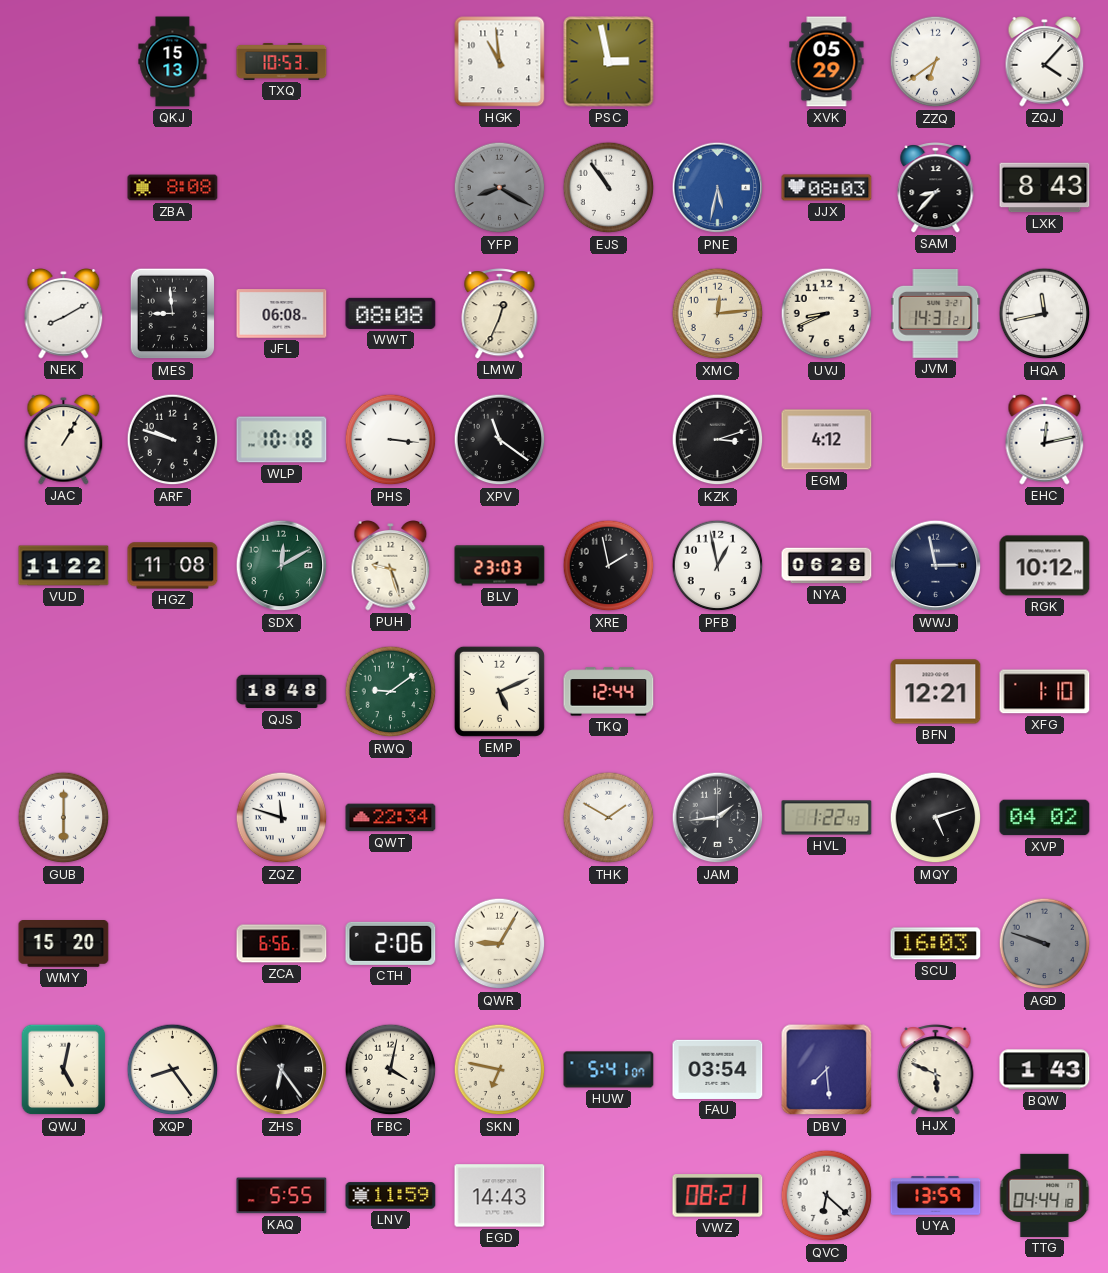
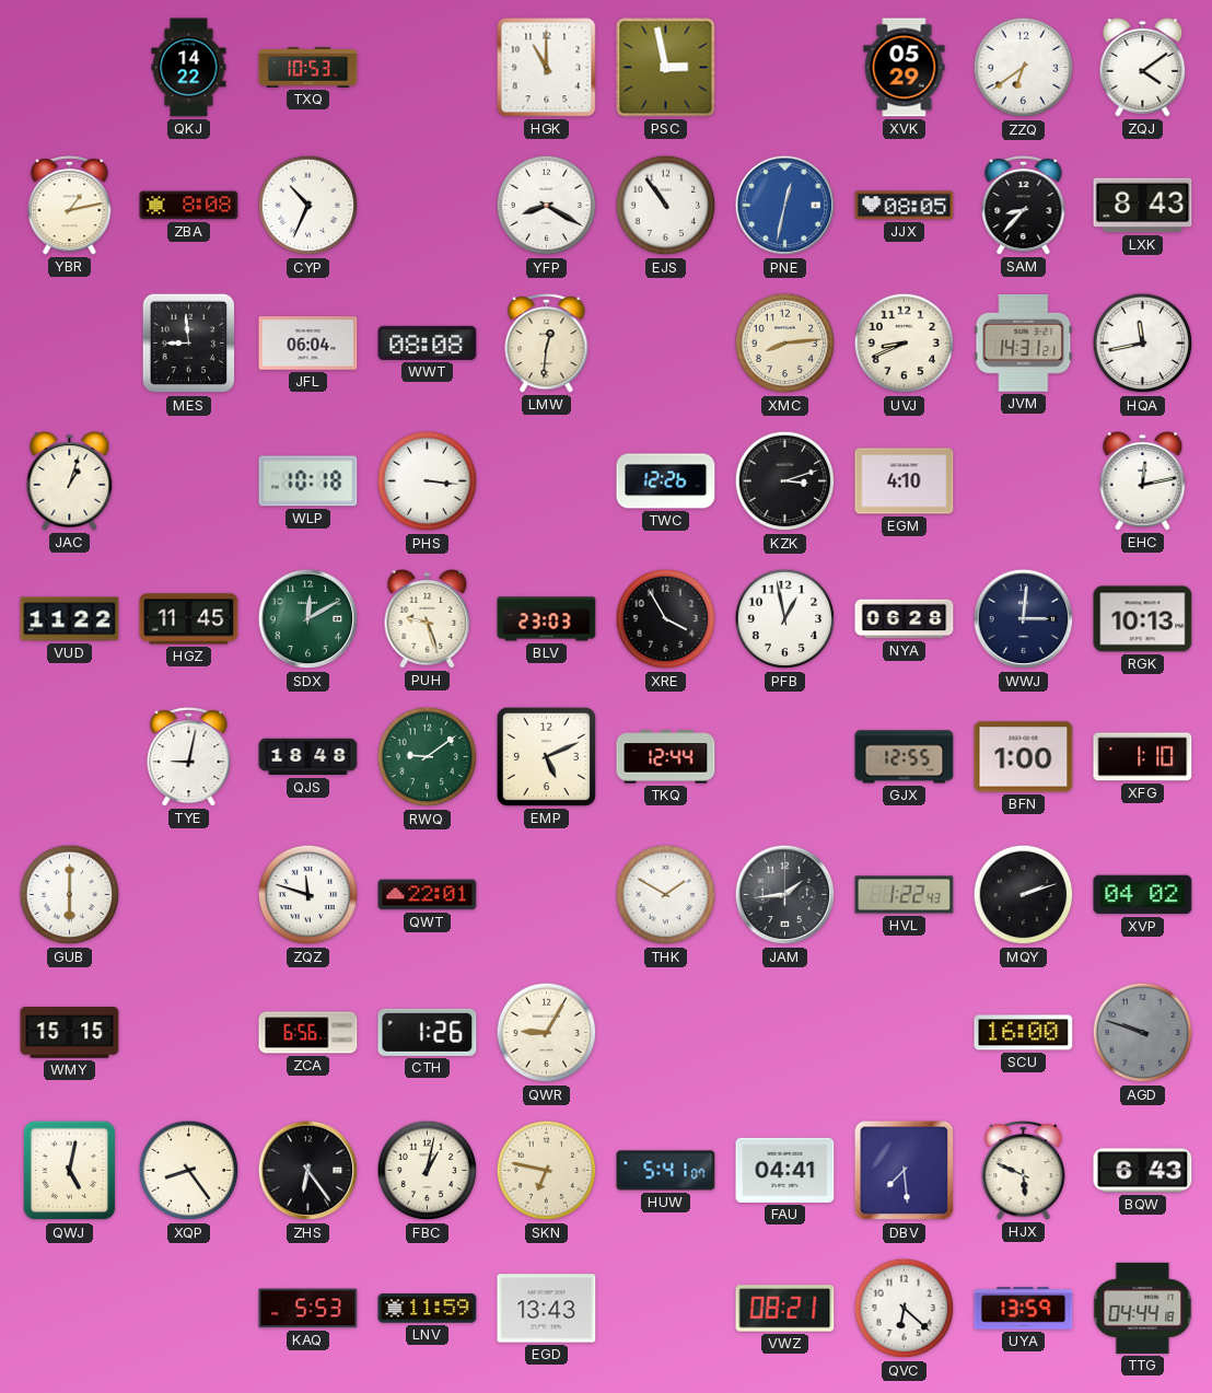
QKJ: 15:13 -> 14:22 (189, 68)
HGK: 10:59 -> 11:00 (547, 68)
ZQJ: 4:07 -> 4:09 (1143, 68)
YBR: none -> 1:13 (70, 206)
CYP: none -> 10:34 (308, 206)
YFP dial: grey -> white (547, 206)
PNE: 5:32 -> 12:32 (785, 206)
JJX: 08:03 -> 08:05 (905, 206)
NEK: 8:10 -> none (64, 314)
JFL: 06:08 -> 06:04 (308, 344)
LMW: 12:34 -> 12:31 (547, 344)
XMC: 12:14 -> 8:14 (785, 344)
JAC: 1:05 -> 1:03 (70, 481)
ARF: 9:48 -> none (173, 440)
XPV: 11:21 -> none (500, 440)
TWC: none -> 12:26 (666, 481)
EGM: 4:12 -> 4:10 (905, 481)
HGZ: 11:08 -> 11:45 (189, 619)
XRE: 1:58 -> 3:55 (666, 619)
WWJ: 2:58 -> 3:01 (1024, 619)
RGK: 10:12 -> 10:13 (1143, 619)
TYE: none -> 9:02 (189, 757)
GJX: none -> 12:55 (905, 757)
BFN: 12:21 -> 1:00 (1024, 757)
QWT: 22:34 -> 22:01 (428, 895)
MQY: 5:12 -> 2:12 (1024, 895)
WMY: 15:20 -> 15:15 (70, 1033)
CTH: 2:06 -> 1:26 (428, 1032)
SCU: 16:03 -> 16:00 (1024, 1033)
FBC: 4:02 -> 1:02 (428, 1171)
FAU: 03:54 -> 04:41 (785, 1170)
BQW: 1:43 -> 6:43 (1143, 1171)
KAQ: 5:55 -> 5:53 (308, 1309)
EGD: 14:43 -> 13:43 (547, 1309)
